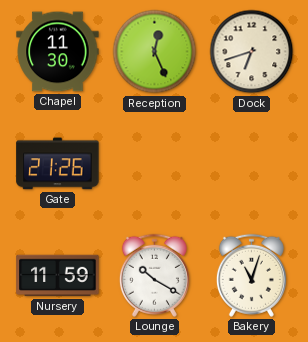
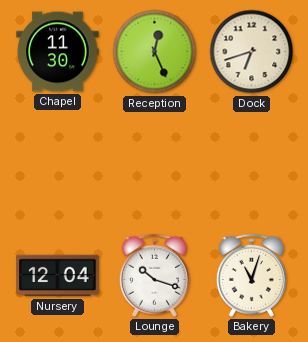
Gate: 21:26 -> none (58, 164)
Nursery: 11:59 -> 12:04 (58, 276)
Lounge: 10:20 -> 10:18 (154, 275)
